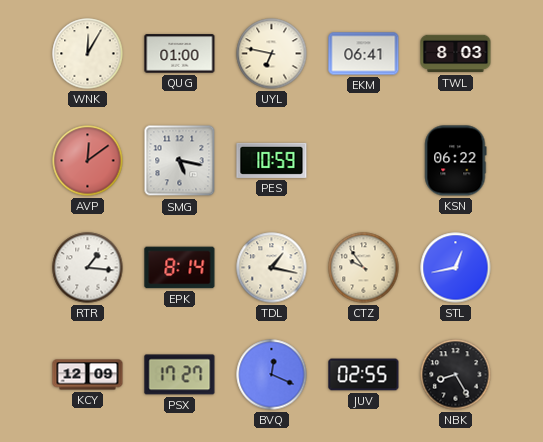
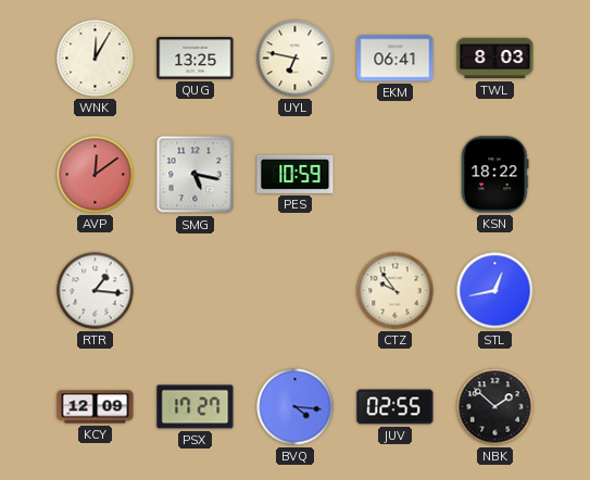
QUG: 01:00 -> 13:25 (196, 59)
KSN: 06:22 -> 18:22 (495, 175)
EPK: 8:14 -> none (180, 268)
TDL: 1:17 -> none (272, 268)
BVQ: 12:19 -> 4:16 (296, 407)
NBK: 8:25 -> 1:52 (495, 407)
